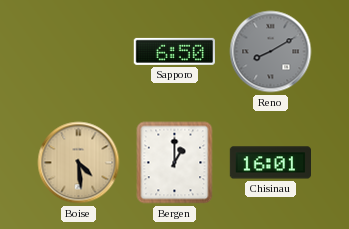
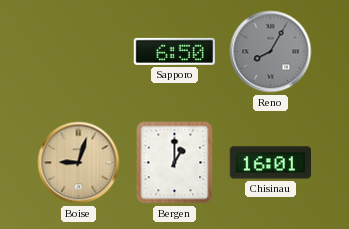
Reno: 8:10 -> 8:05 (271, 52)
Boise: 4:29 -> 9:03 (79, 163)
